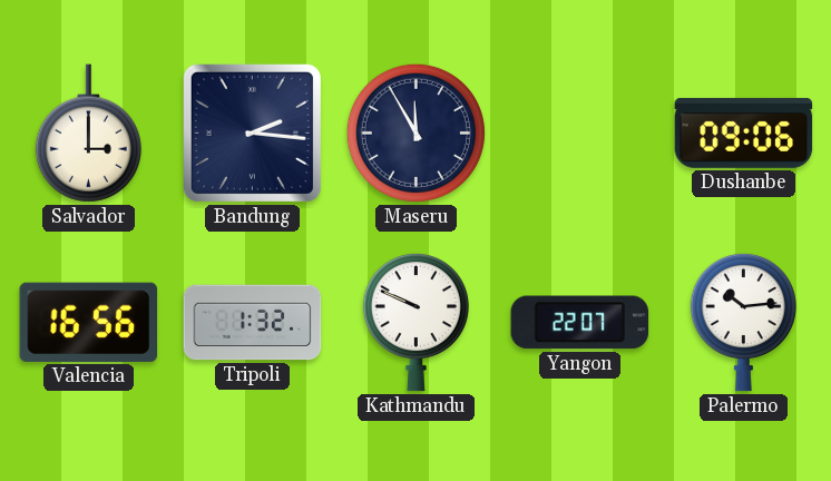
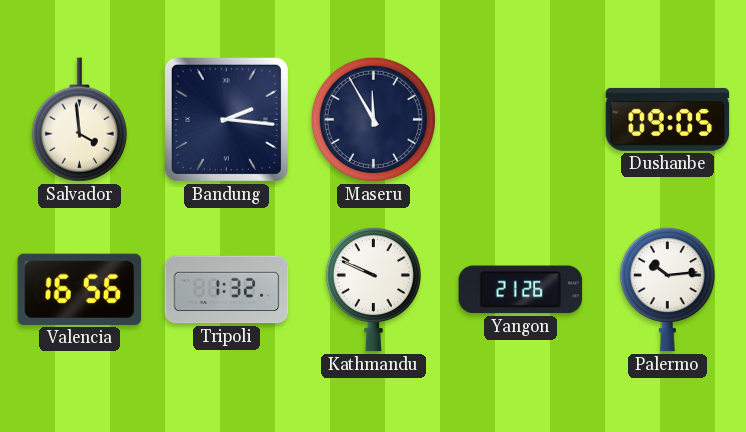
Salvador: 3:00 -> 3:59 (79, 120)
Dushanbe: 09:06 -> 09:05 (668, 119)
Yangon: 22:07 -> 21:26 (521, 290)
